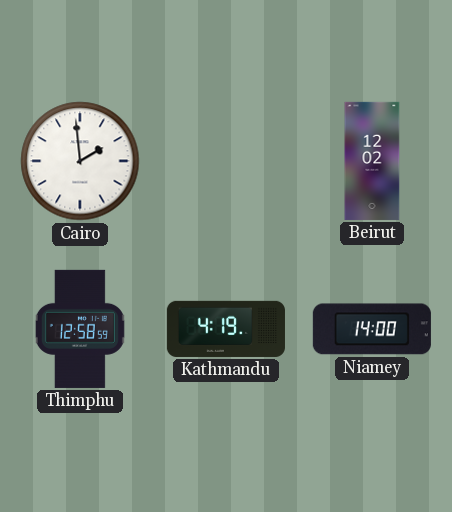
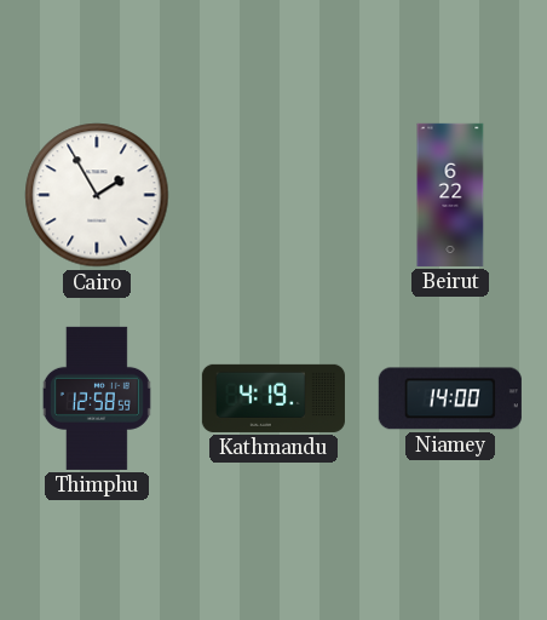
Cairo: 1:59 -> 1:55 (97, 195)
Beirut: 12:02 -> 6:22 (450, 195)
